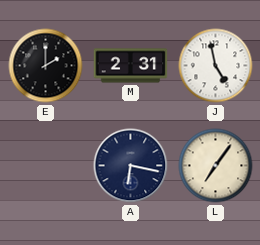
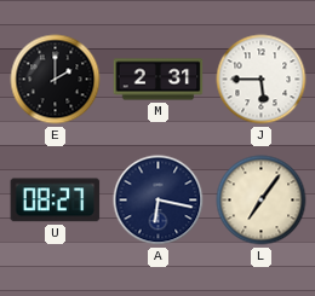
J: 4:58 -> 5:45 (262, 80)
U: none -> 08:27 (56, 201)
